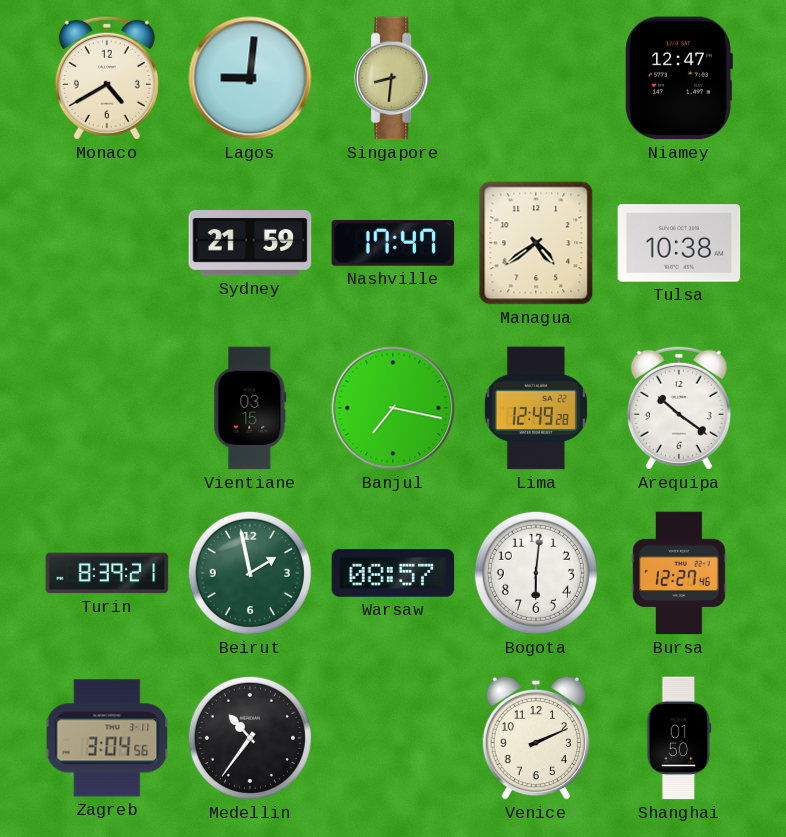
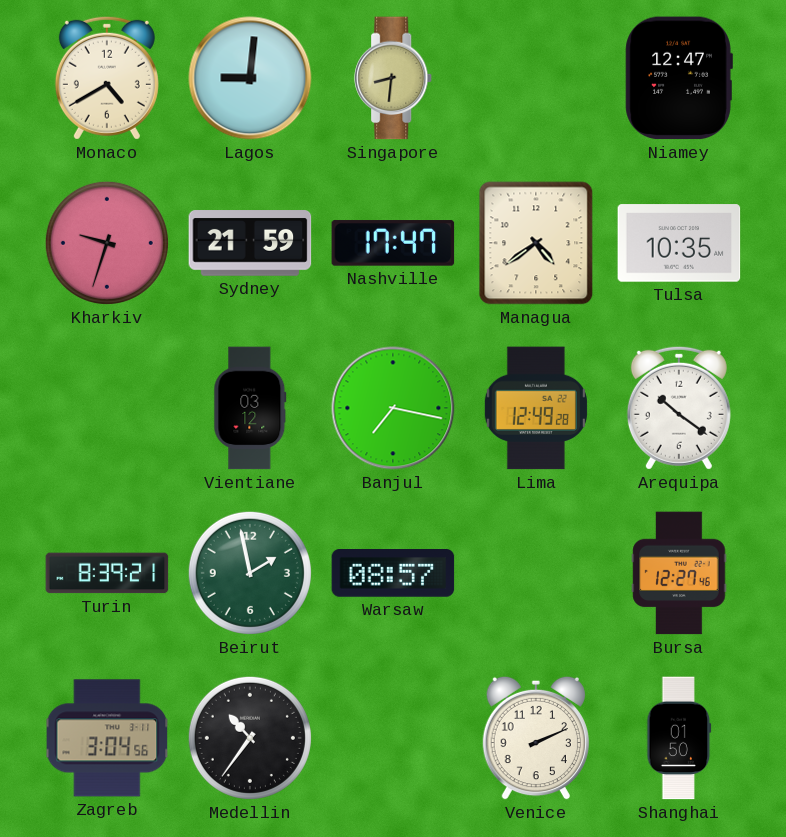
Kharkiv: none -> 9:33 (107, 243)
Tulsa: 10:38 -> 10:35 (679, 243)
Vientiane: 03:15 -> 03:12 (250, 408)
Bogota: 6:01 -> none (536, 573)
